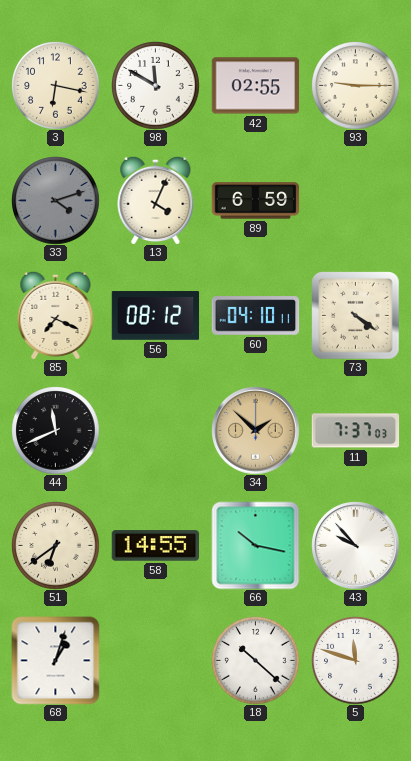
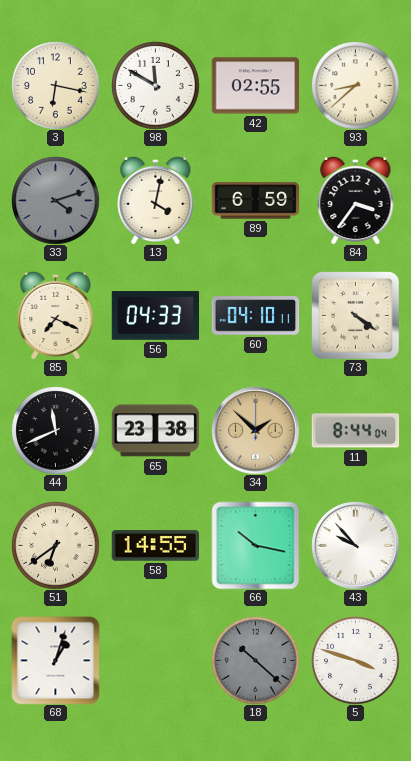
93: 9:15 -> 8:38 (355, 85)
13: 4:04 -> 4:02 (156, 200)
84: none -> 3:36 (356, 200)
56: 08:12 -> 04:33 (155, 316)
65: none -> 23:38 (155, 431)
11: 7:37 -> 8:44 (355, 431)
18 dial: white -> grey (255, 660)
5: 11:48 -> 3:48 (355, 660)
